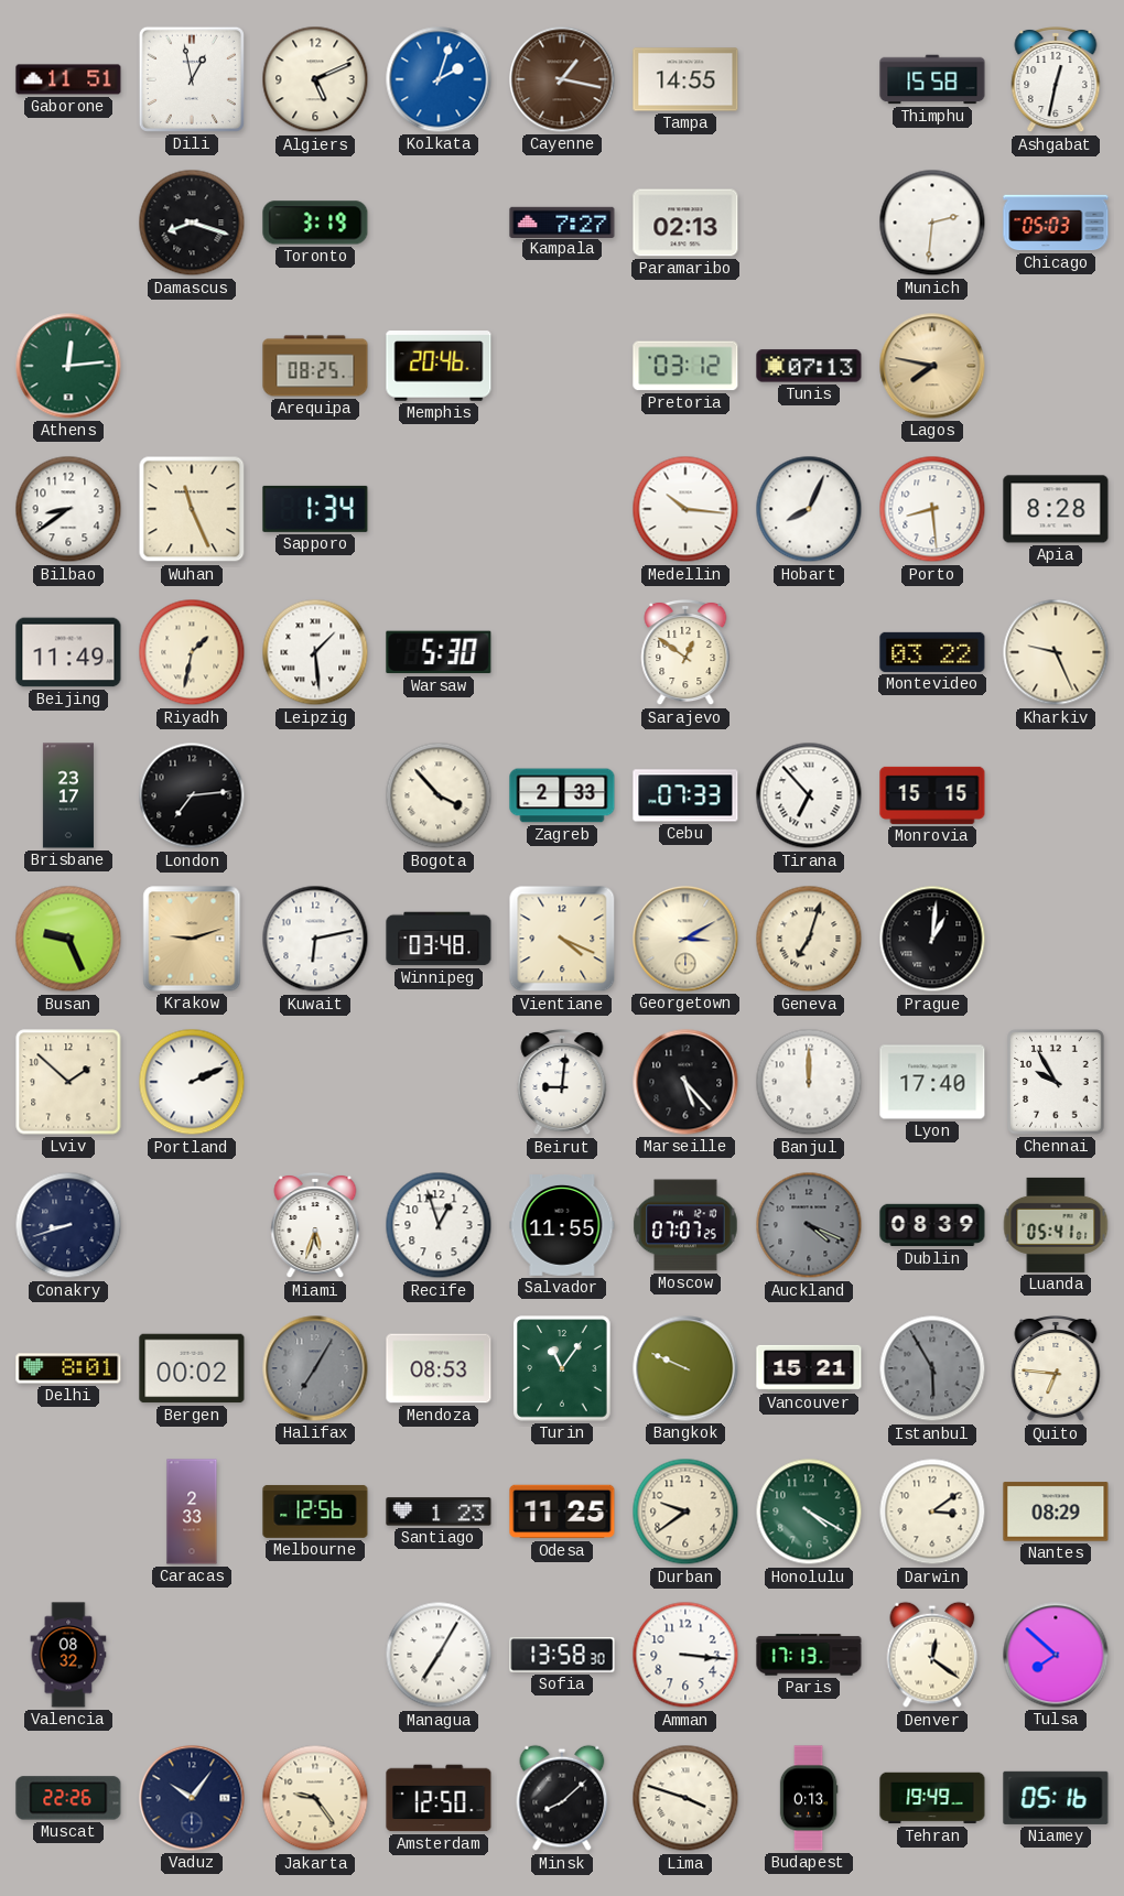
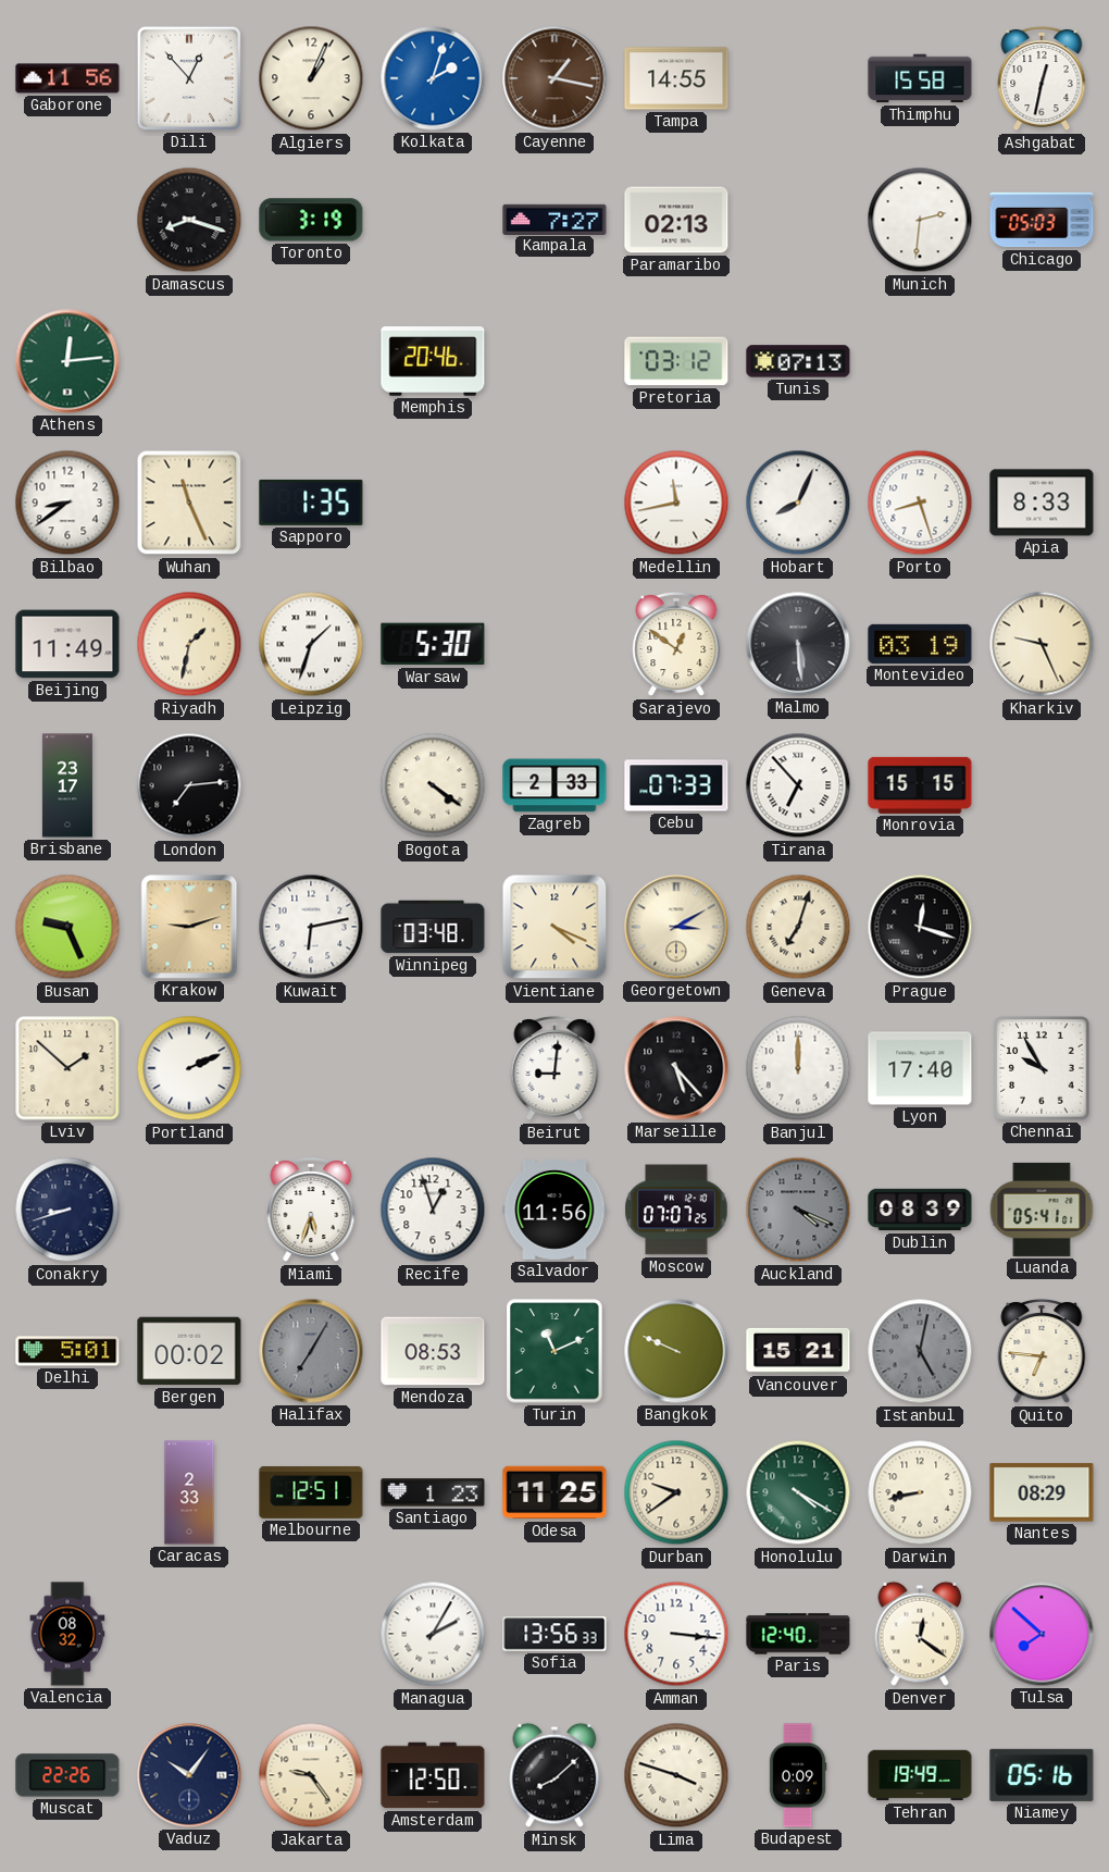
Gaborone: 11:51 -> 11:56 (67, 78)
Dili: 12:58 -> 12:53 (189, 78)
Algiers: 5:11 -> 1:04 (311, 78)
Arequipa: 08:25 -> none (315, 366)
Lagos: 7:47 -> none (932, 366)
Sapporo: 1:34 -> 1:35 (311, 503)
Medellin: 10:16 -> 11:43 (676, 503)
Porto: 8:29 -> 8:27 (920, 503)
Apia: 8:28 -> 8:33 (1042, 503)
Leipzig: 1:29 -> 1:33 (311, 644)
Malmo: none -> 5:29 (798, 644)
Montevideo: 03:22 -> 03:19 (920, 644)
Bogota: 3:53 -> 4:21 (433, 785)
Prague: 1:01 -> 12:18 (920, 927)
Salvador: 11:55 -> 11:56 (554, 1211)
Delhi: 8:01 -> 5:01 (67, 1351)
Turin: 11:06 -> 11:11 (554, 1351)
Istanbul: 5:55 -> 5:02 (920, 1351)
Melbourne: 12:56 -> 12:51 (311, 1492)
Darwin: 3:09 -> 8:43 (920, 1492)
Managua: 7:05 -> 2:05 (433, 1634)
Sofia: 13:58 -> 13:56 (554, 1634)
Paris: 17:13 -> 12:40 (798, 1634)
Budapest: 0:13 -> 0:09 (798, 1775)
